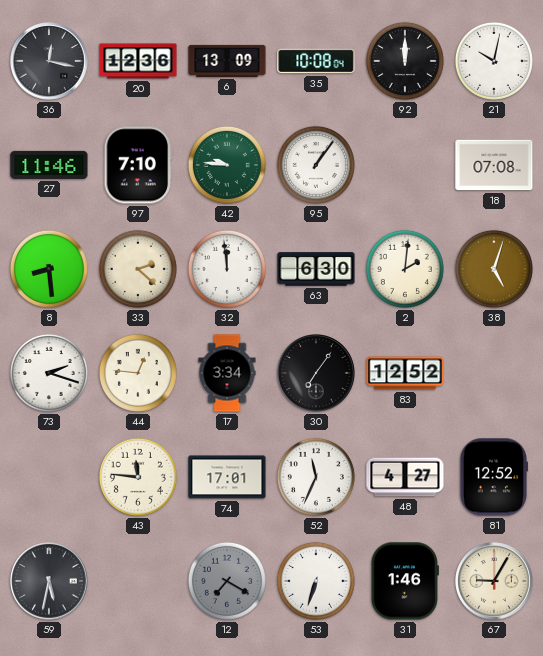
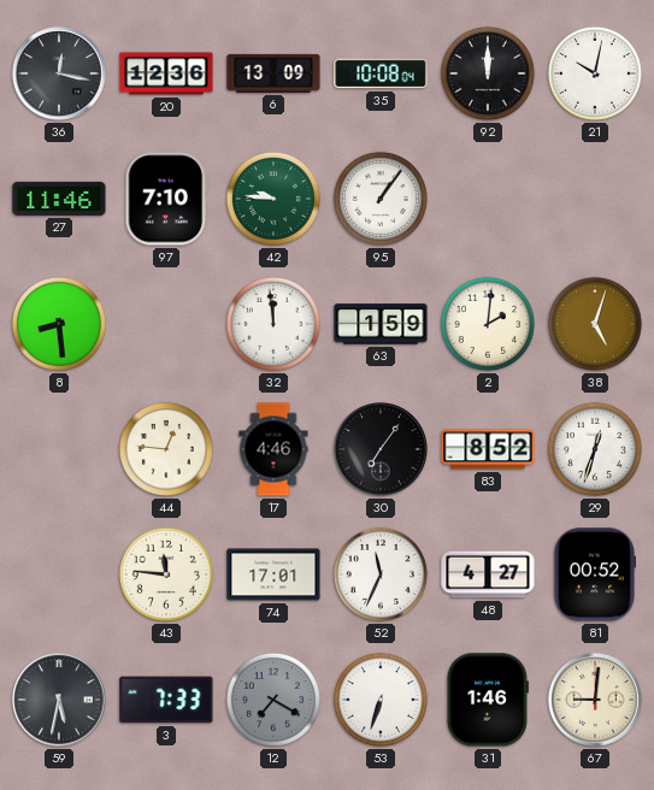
18: 07:08 -> none (494, 165)
33: 2:22 -> none (138, 269)
63: 6:30 -> 1:59 (381, 324)
73: 2:18 -> none (49, 373)
17: 3:34 -> 4:46 (273, 449)
83: 12:52 -> 8:52 (488, 449)
29: none -> 12:33 (595, 449)
81: 12:52 -> 00:52 (594, 574)
3: none -> 7:33 (166, 700)
67: 9:05 -> 9:01 (595, 700)
